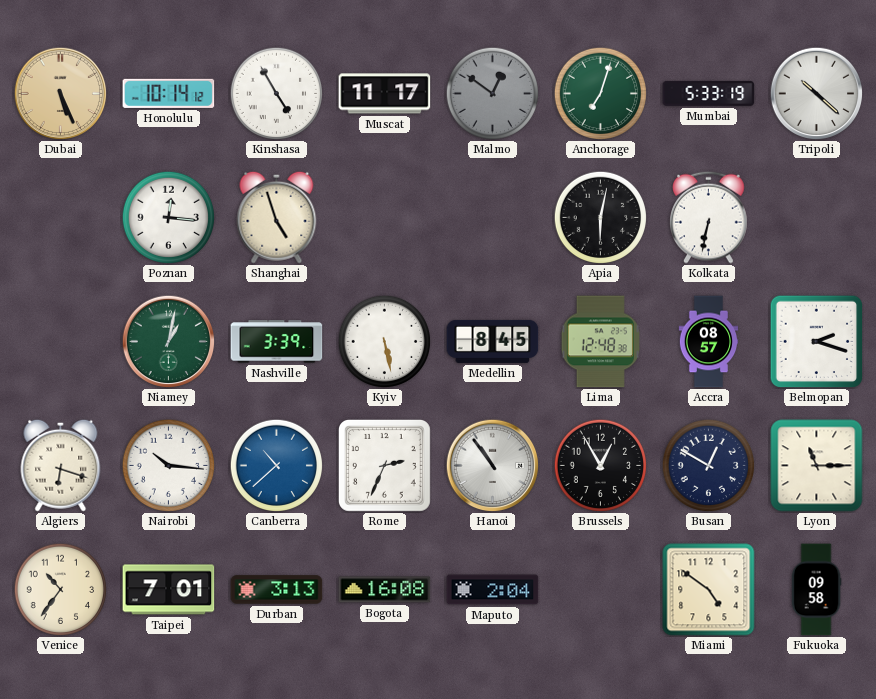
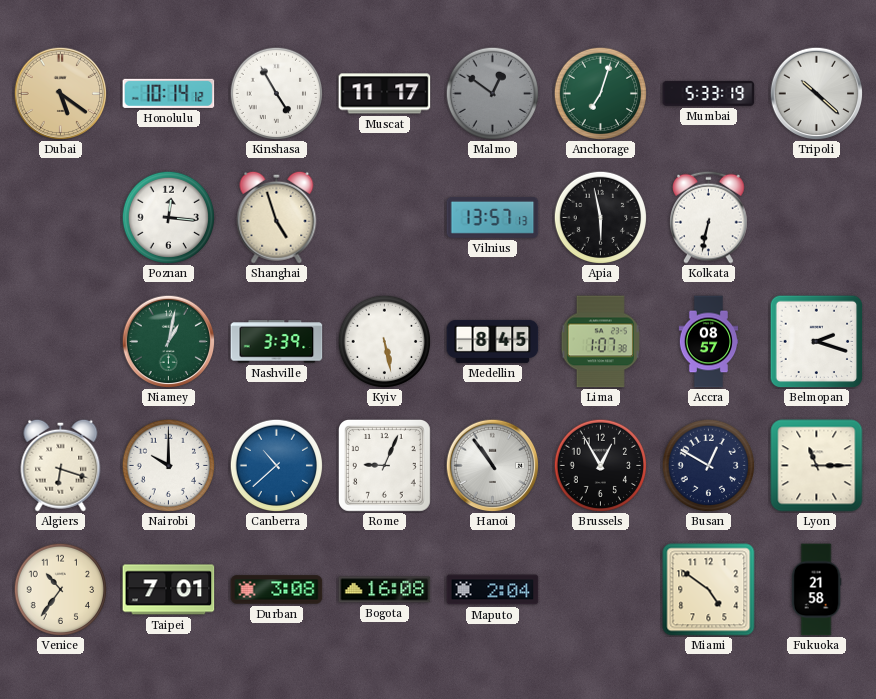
Dubai: 5:26 -> 5:21 (60, 93)
Vilnius: none -> 13:57 (493, 217)
Apia: 6:02 -> 5:58 (600, 217)
Lima: 12:48 -> 1:07 (600, 342)
Nairobi: 10:16 -> 10:00 (168, 465)
Rome: 2:34 -> 9:04 (384, 465)
Durban: 3:13 -> 3:08 (277, 590)
Fukuoka: 09:58 -> 21:58 (816, 590)
